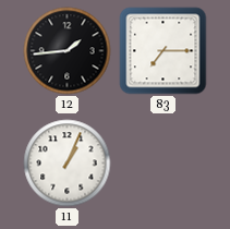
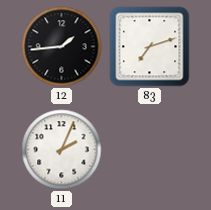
83: 7:15 -> 7:12 (150, 47)
11: 1:04 -> 2:04 (62, 150)
